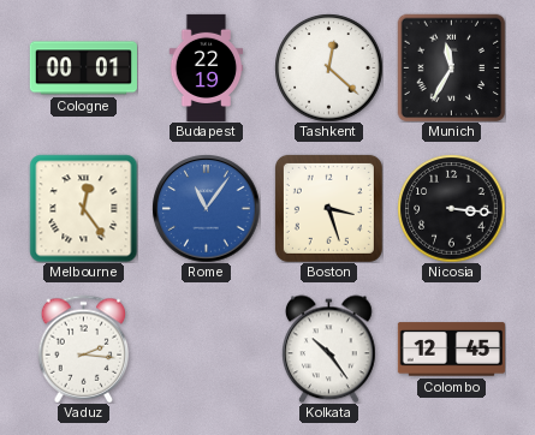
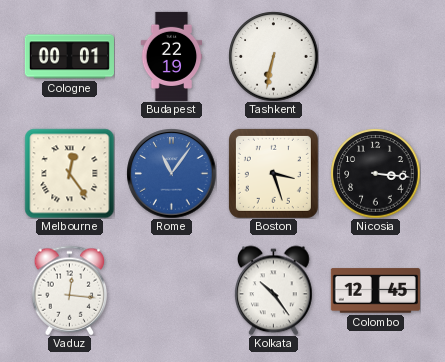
Tashkent: 12:22 -> 6:32 (273, 56)
Munich: 11:35 -> none (451, 67)
Vaduz: 2:16 -> 12:16 (70, 290)
